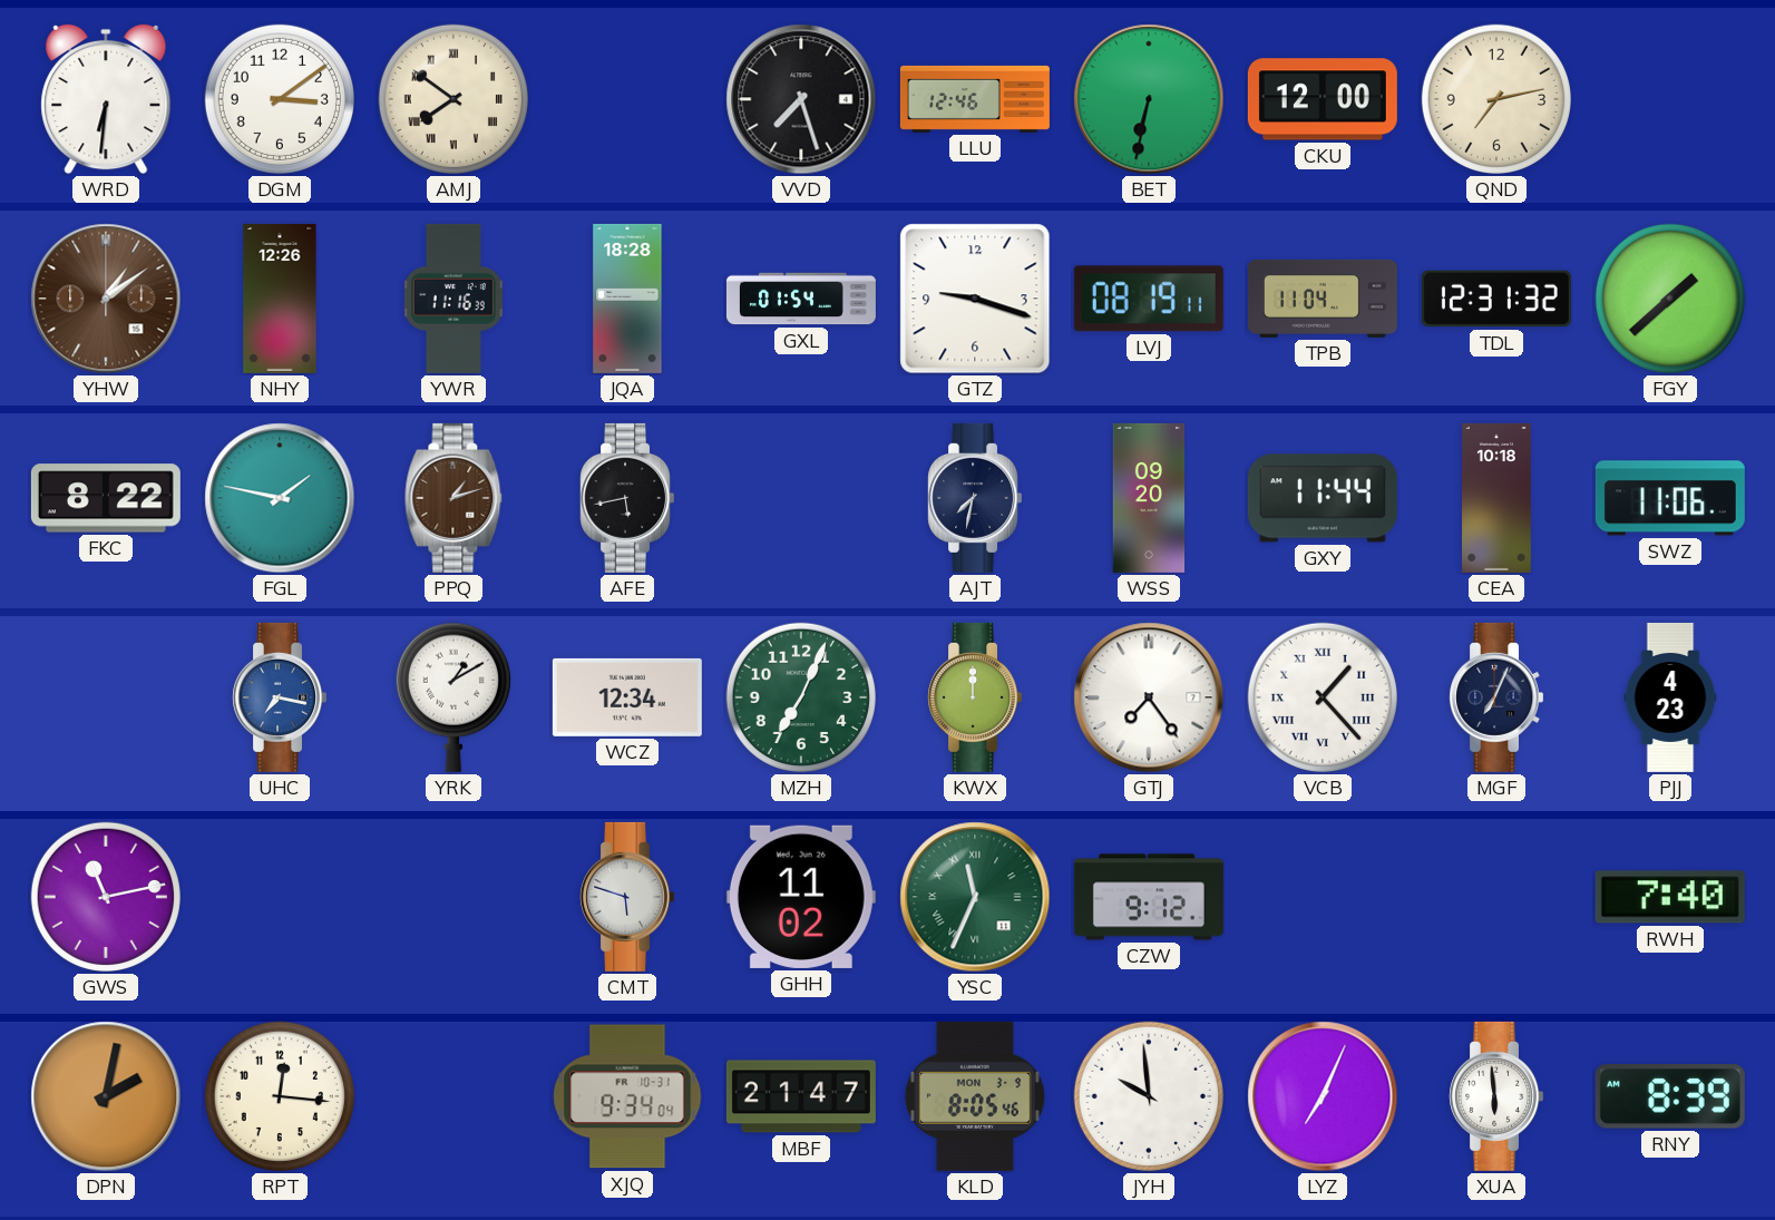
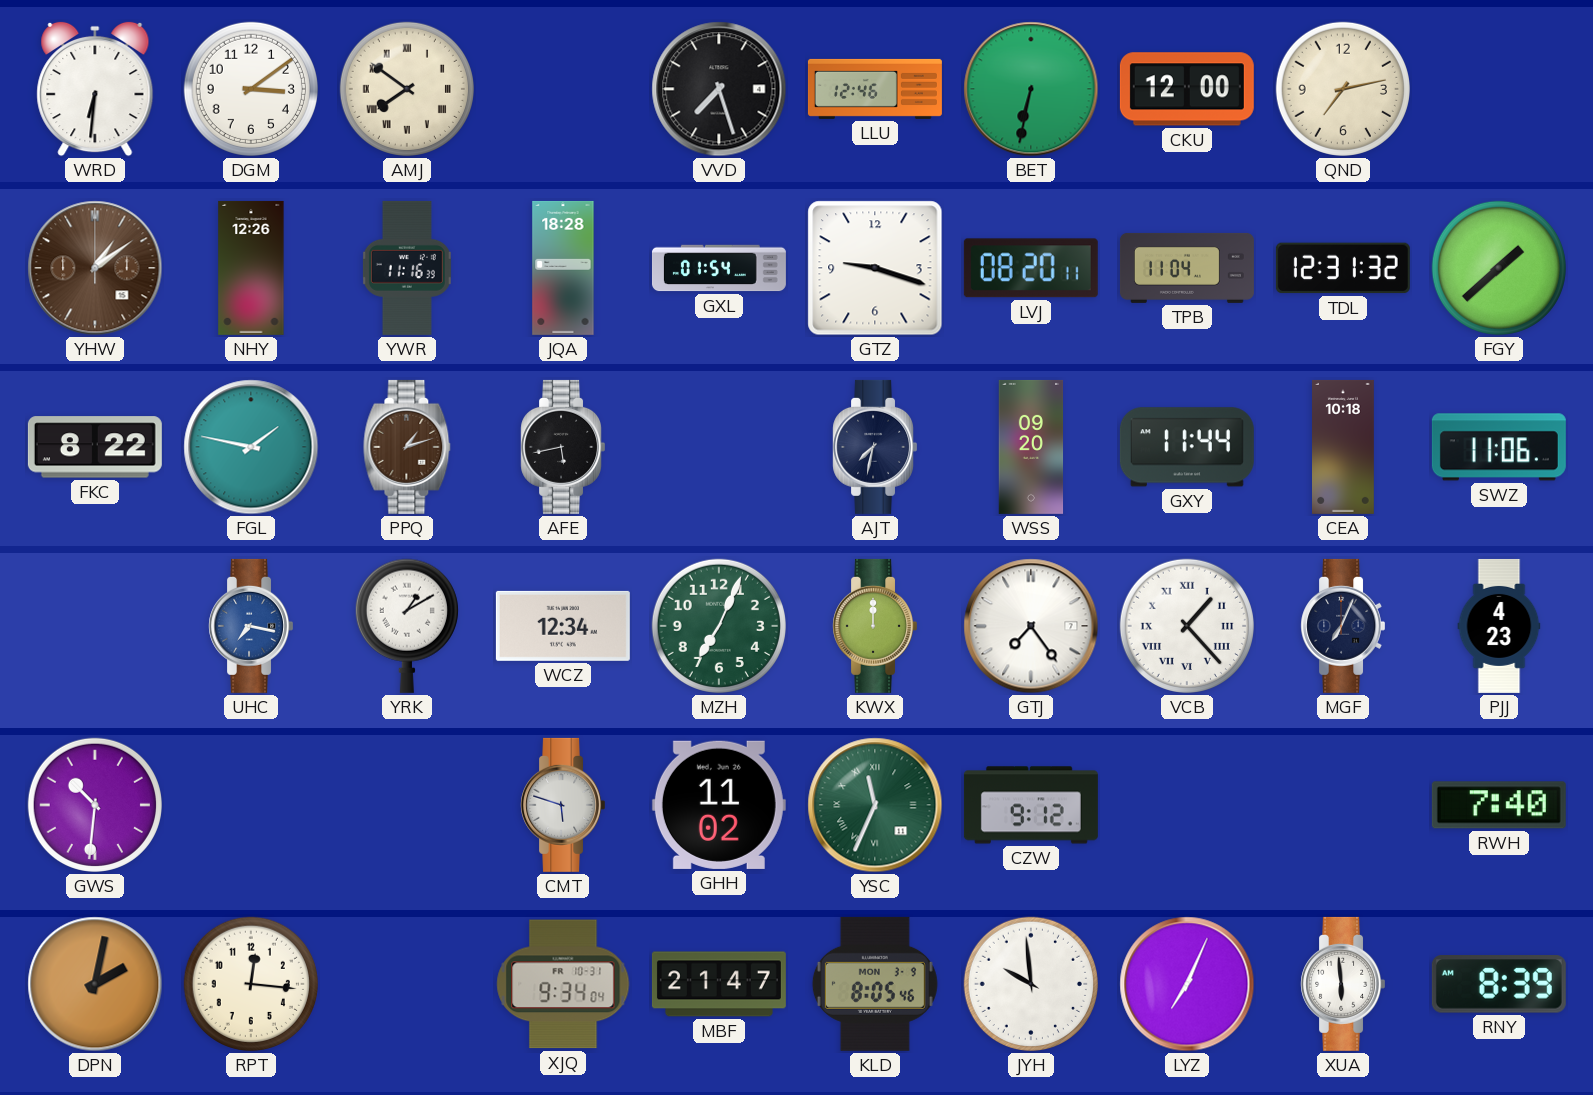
LVJ: 08:19 -> 08:20 (1031, 268)
GWS: 11:13 -> 10:31 (95, 805)
